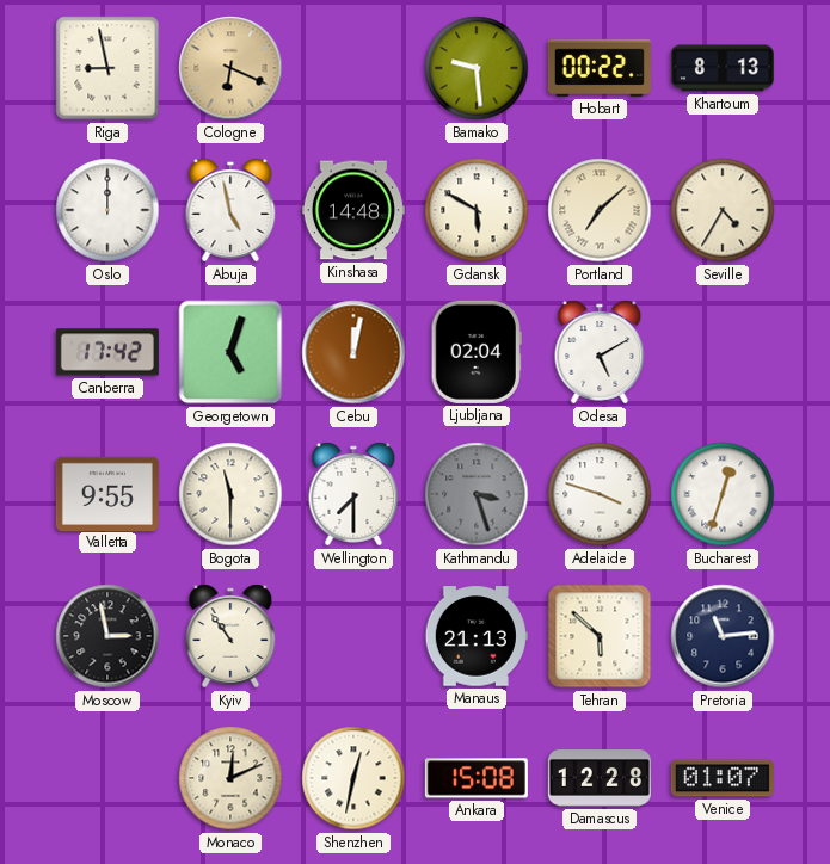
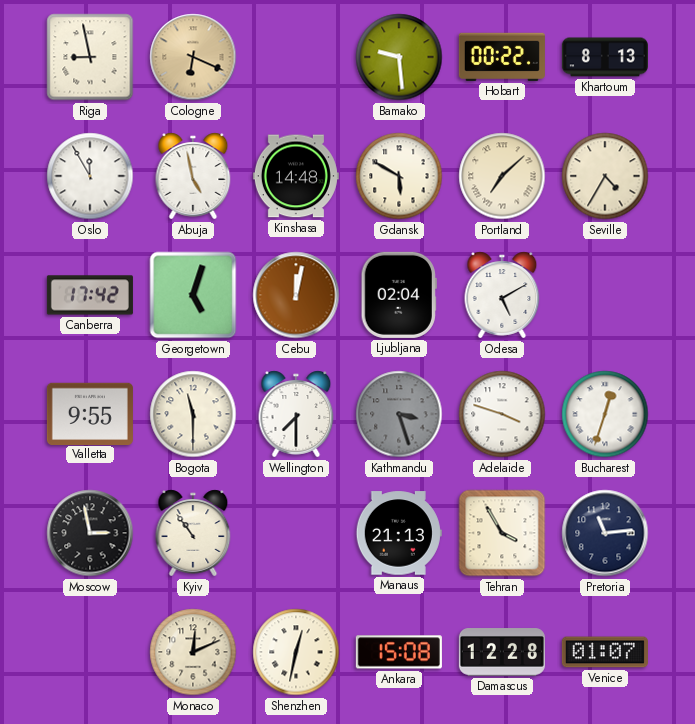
Oslo: 12:00 -> 11:55 (90, 176)
Tehran: 5:52 -> 3:55 (502, 533)
